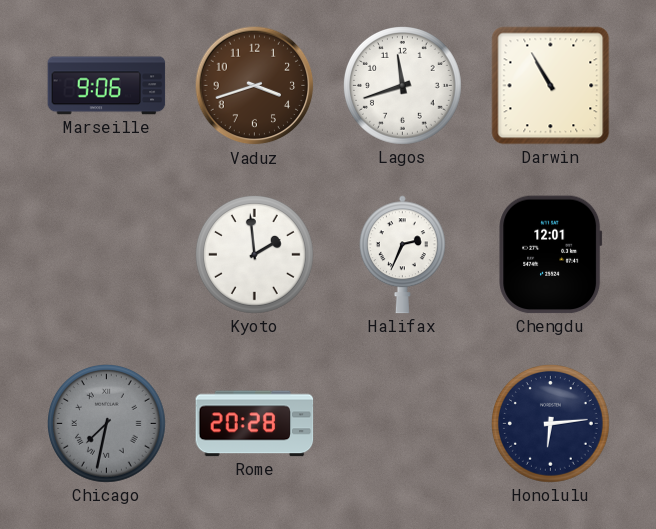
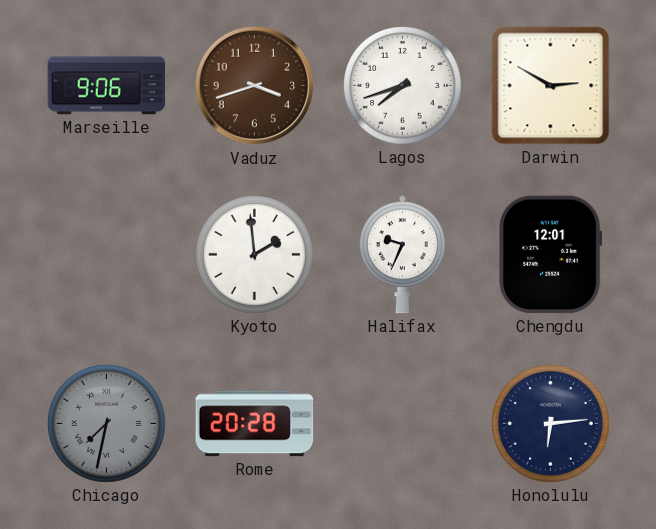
Lagos: 11:42 -> 7:42 (403, 86)
Darwin: 10:55 -> 2:50 (551, 86)
Halifax: 2:34 -> 9:34 (402, 255)
